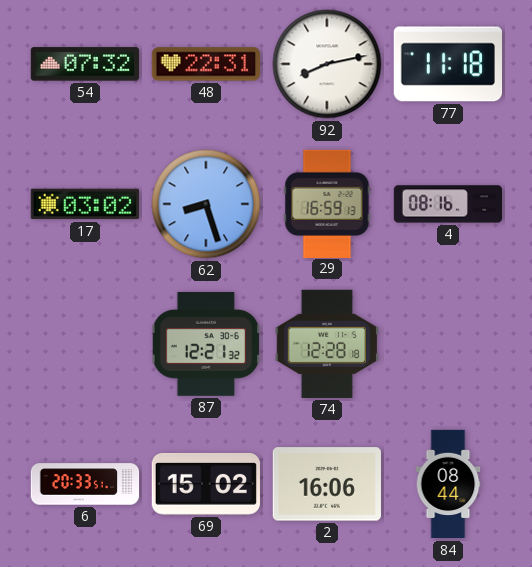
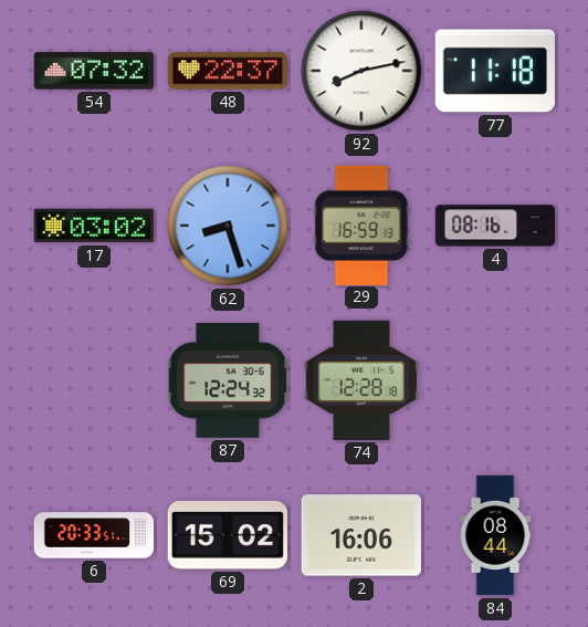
48: 22:31 -> 22:37 (227, 71)
87: 12:21 -> 12:24 (228, 380)
